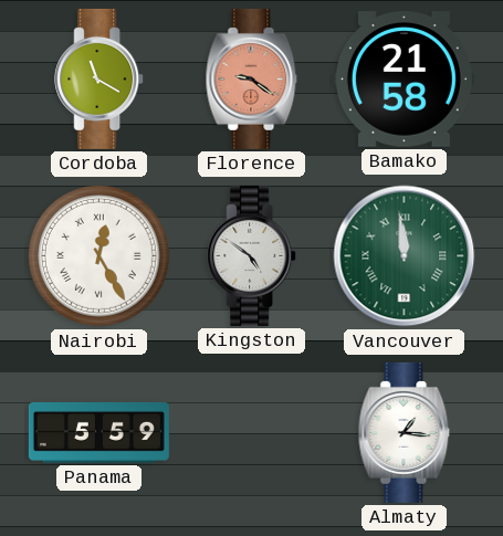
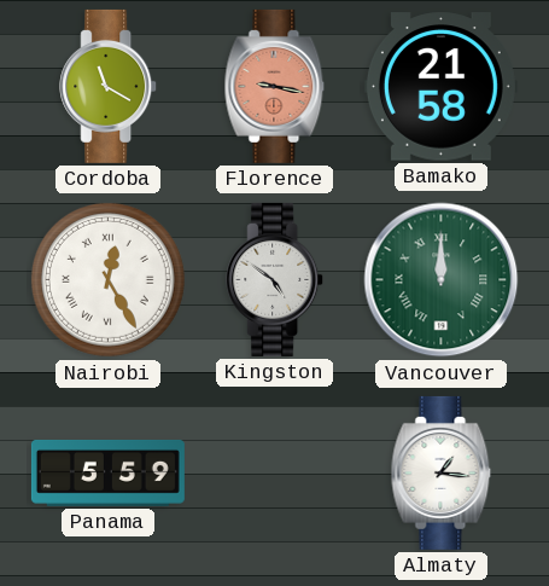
Florence: 9:21 -> 9:17 (275, 86)
Vancouver: 11:59 -> 12:00 (442, 280)
